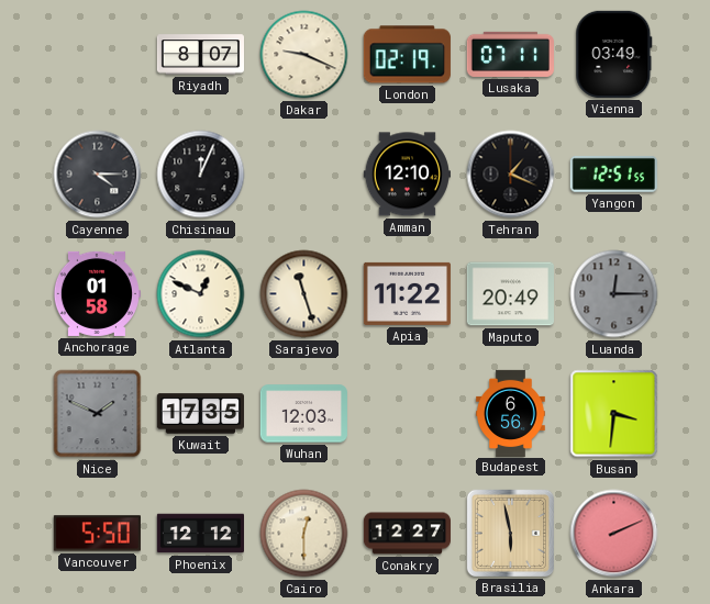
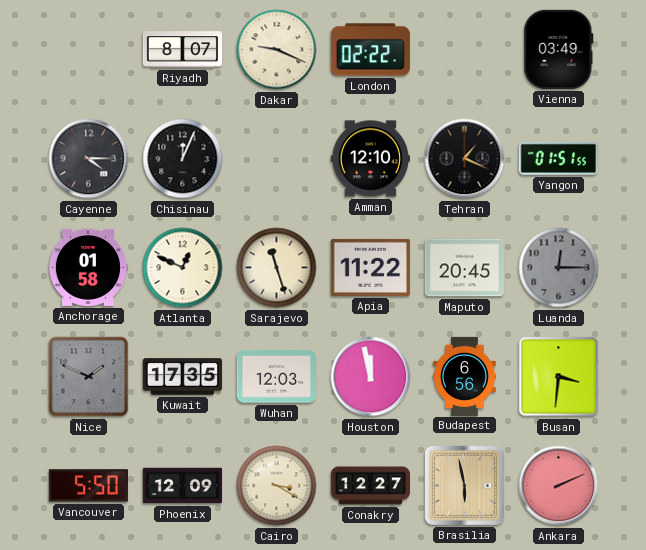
London: 02:19 -> 02:22 (370, 50)
Lusaka: 07:11 -> none (510, 54)
Yangon: 12:51 -> 01:51 (558, 158)
Maputo: 20:49 -> 20:45 (464, 268)
Houston: none -> 11:58 (371, 377)
Phoenix: 12:12 -> 12:09 (182, 486)
Cairo: 12:30 -> 3:20 (277, 486)
